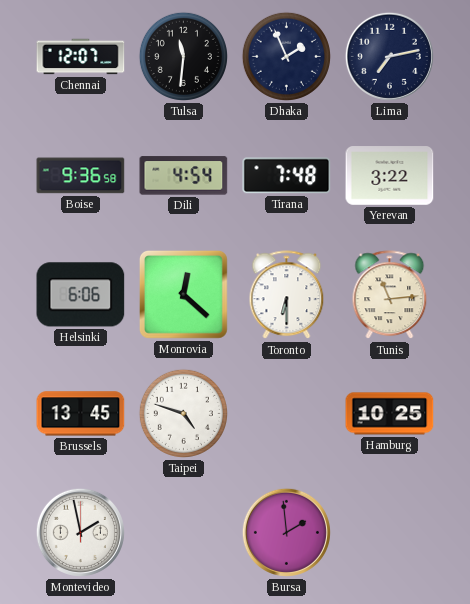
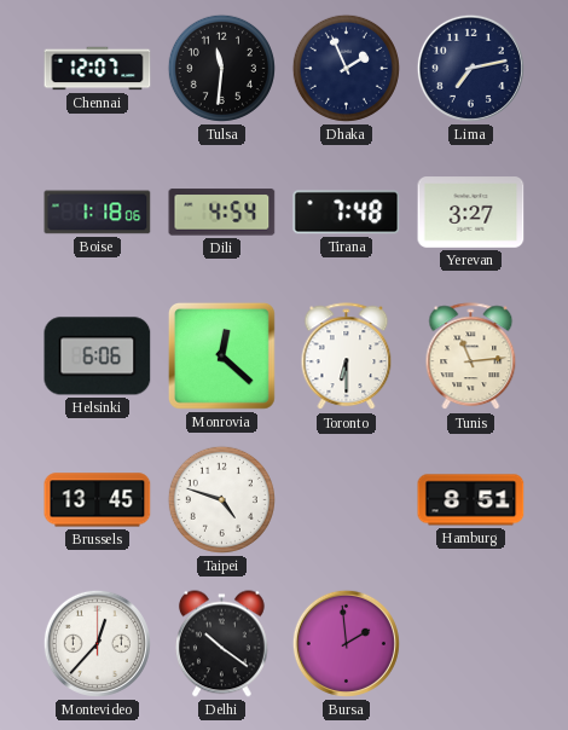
Boise: 9:36 -> 1:18 (98, 213)
Yerevan: 3:22 -> 3:27 (471, 213)
Hamburg: 10:25 -> 8:51 (471, 500)
Montevideo: 1:58 -> 12:37 (97, 643)
Delhi: none -> 10:21 (221, 644)
